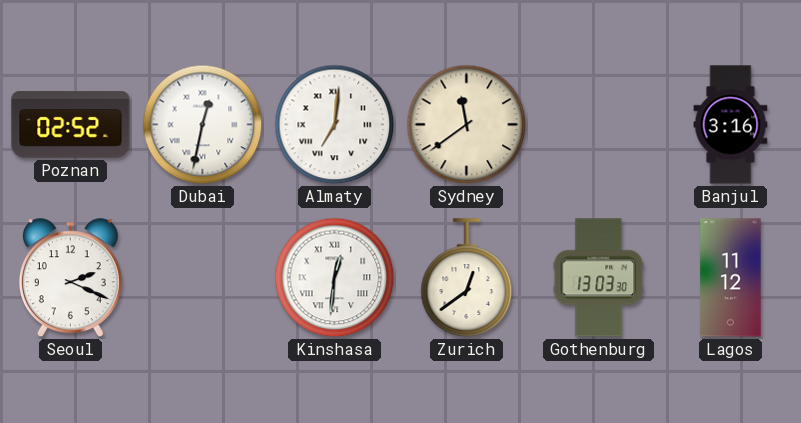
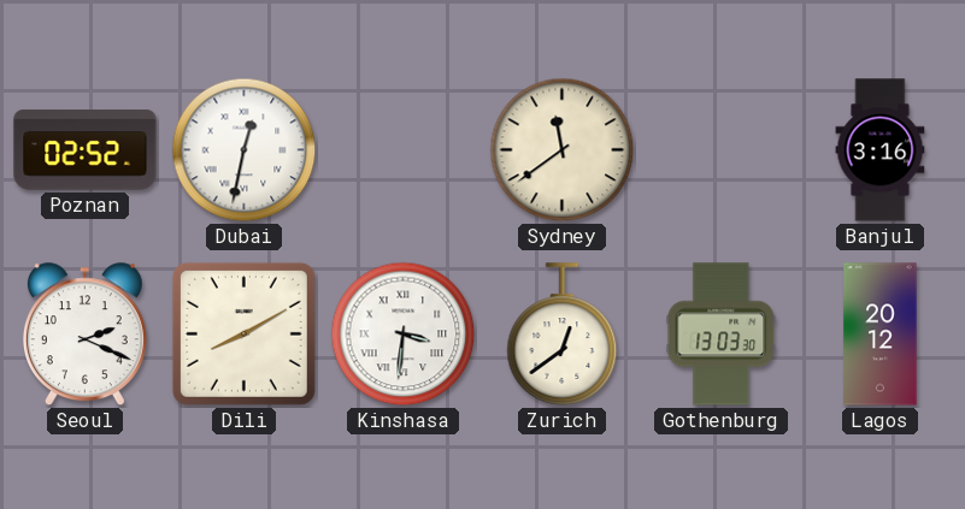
Almaty: 7:01 -> none (335, 125)
Dili: none -> 8:10 (243, 333)
Kinshasa: 12:31 -> 3:31 (404, 335)
Lagos: 11:12 -> 20:12 (881, 335)
